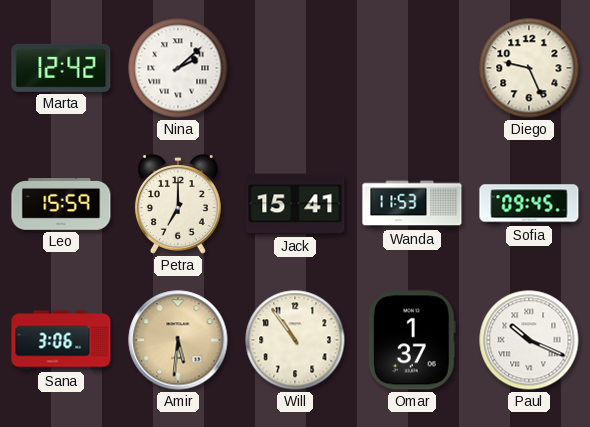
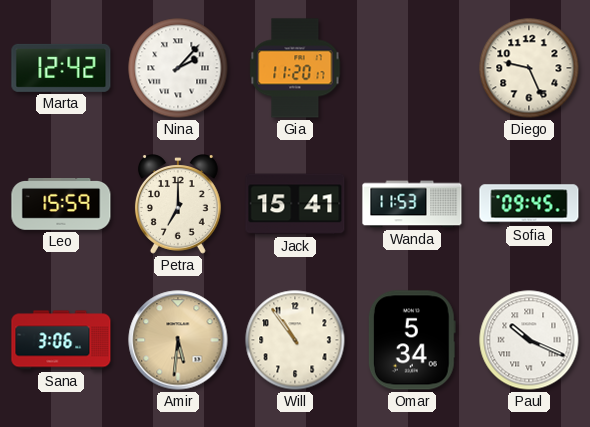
Nina: 2:08 -> 2:07 (178, 68)
Gia: none -> 11:20 (295, 68)
Omar: 1:37 -> 5:34 (412, 340)
